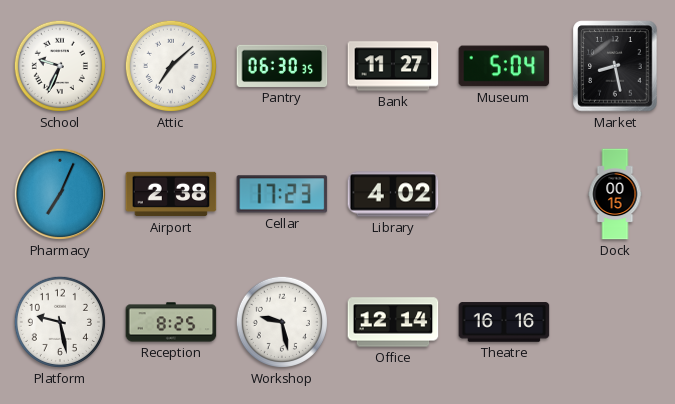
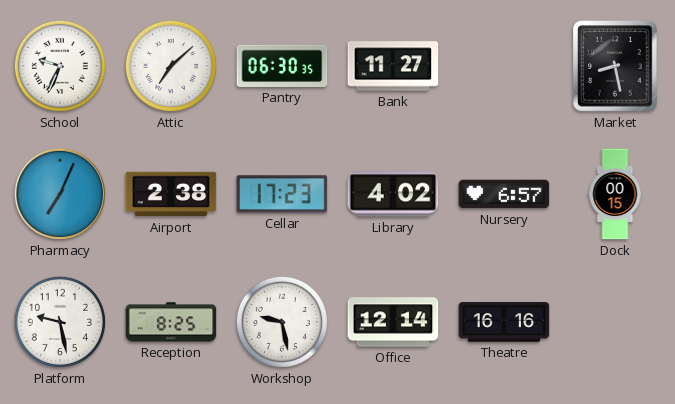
Museum: 5:04 -> none (504, 66)
Nursery: none -> 6:57 (504, 194)
